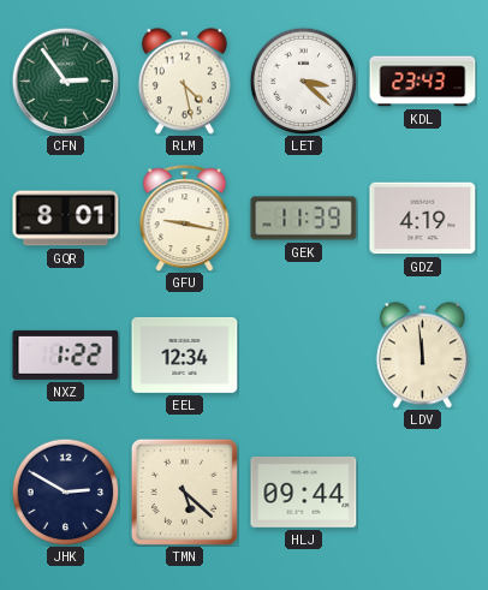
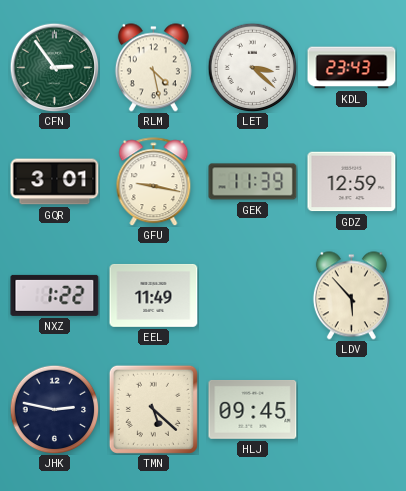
GQR: 8:01 -> 3:01 (55, 182)
GDZ: 4:19 -> 12:59 (352, 182)
EEL: 12:34 -> 11:49 (154, 295)
LDV: 11:59 -> 5:53 (351, 296)
JHK: 2:50 -> 2:47 (54, 409)
HLJ: 09:44 -> 09:45 (253, 409)
